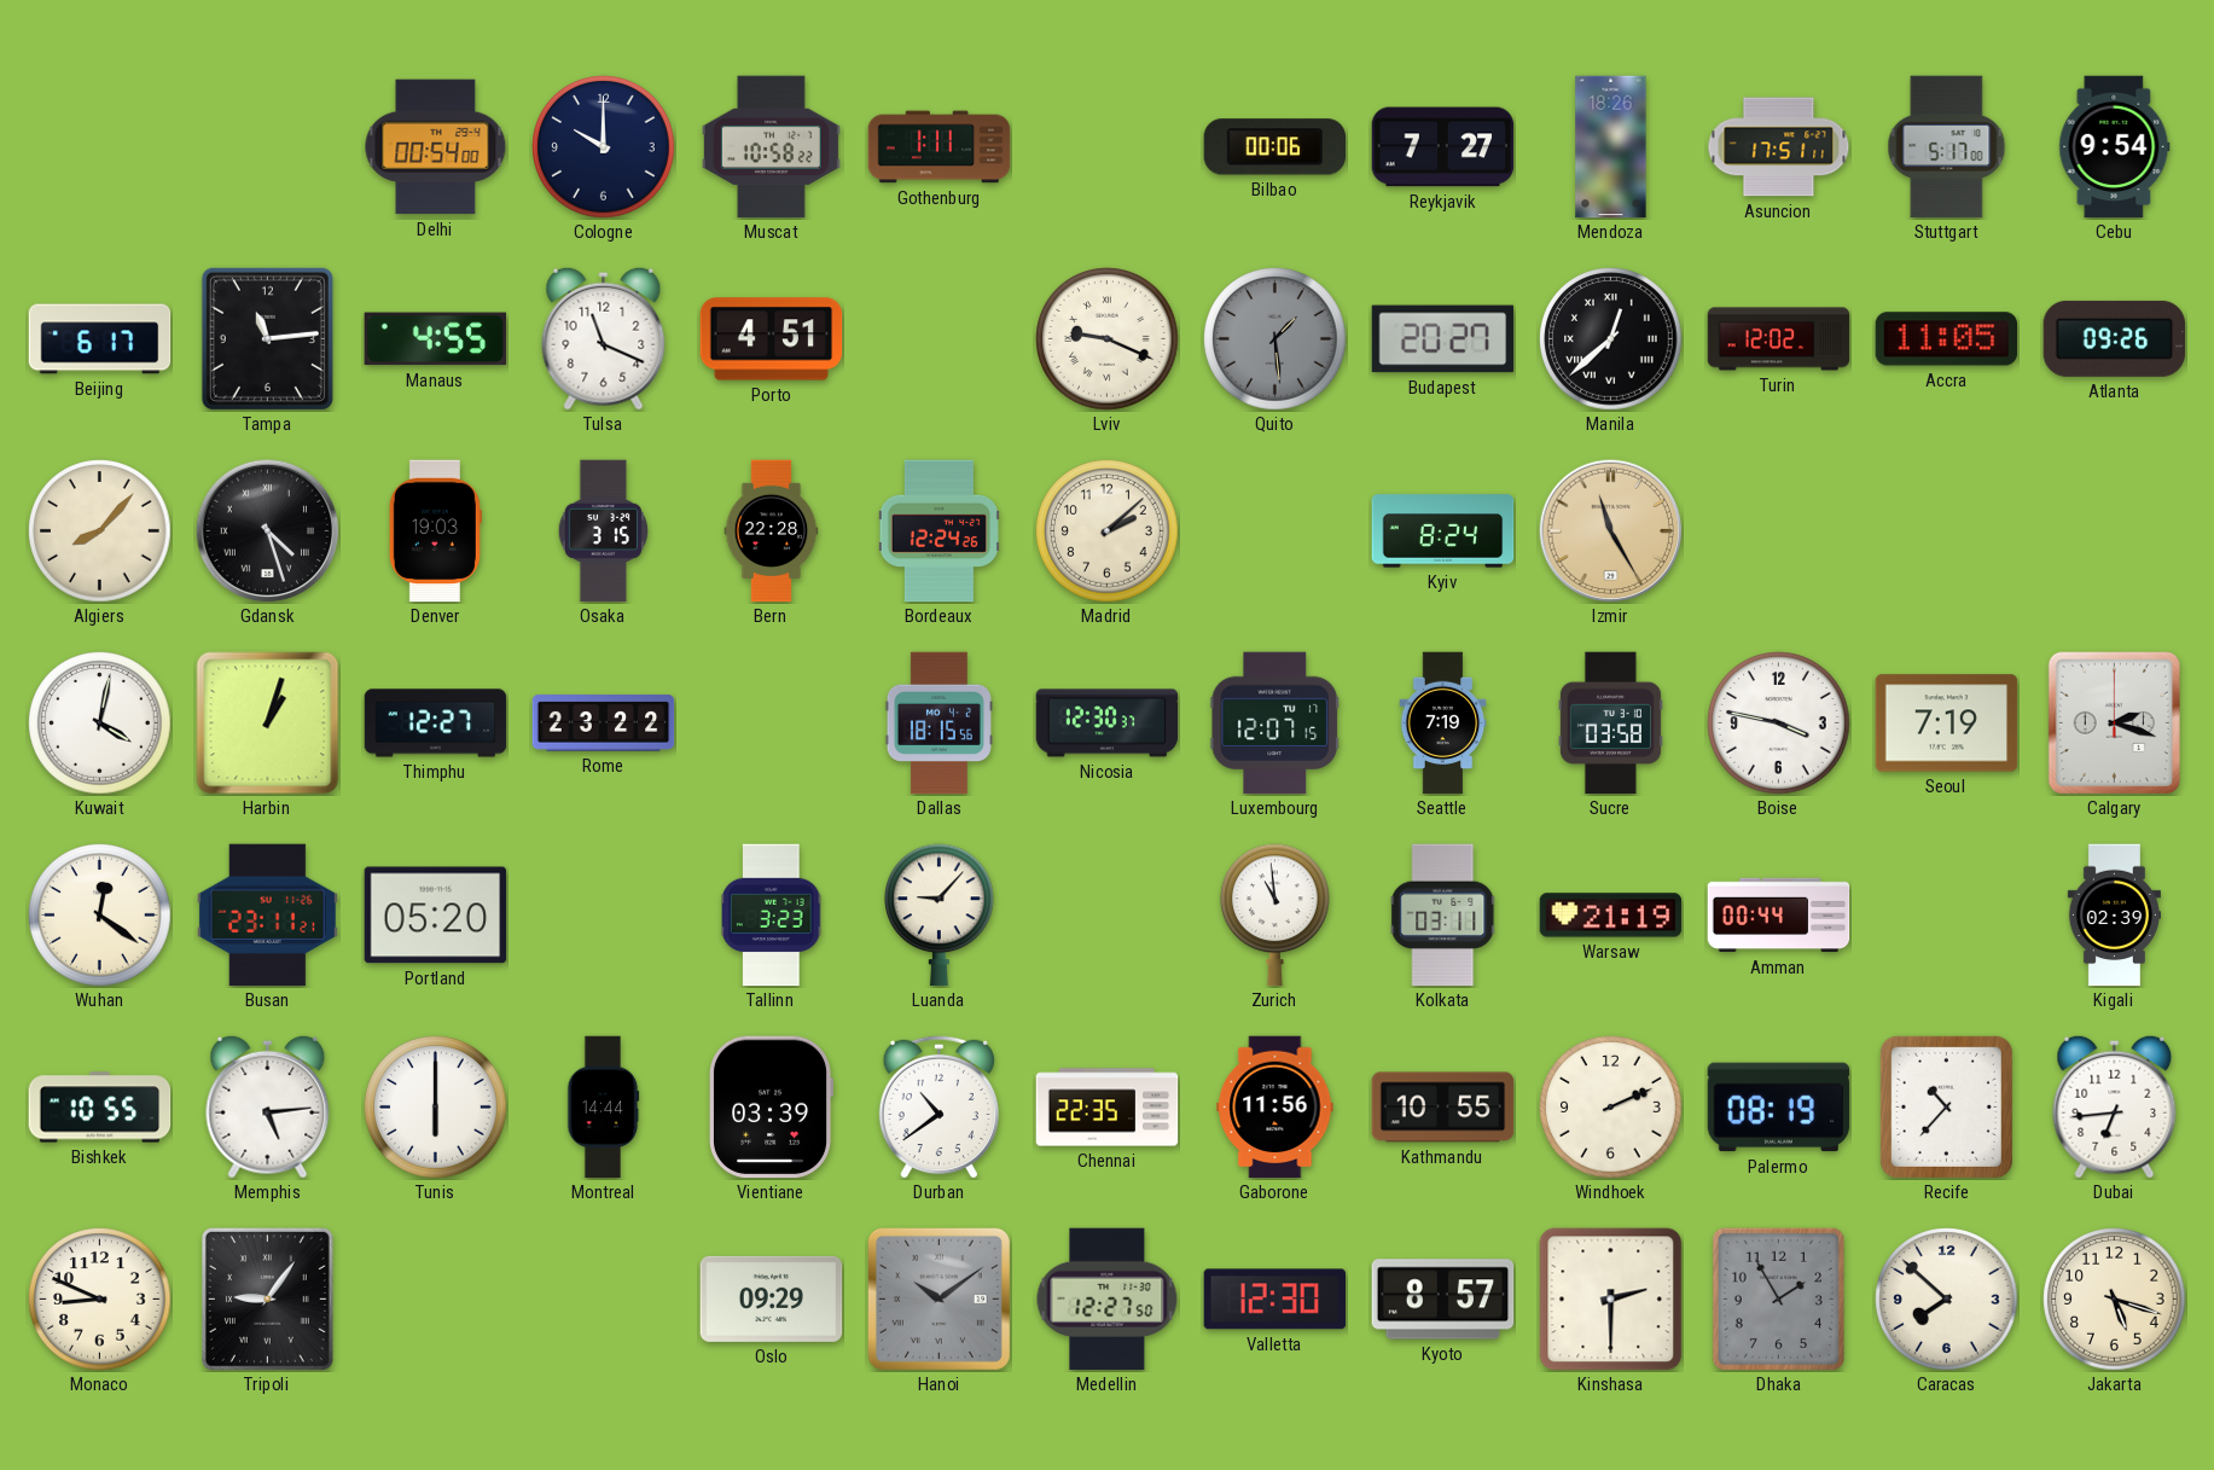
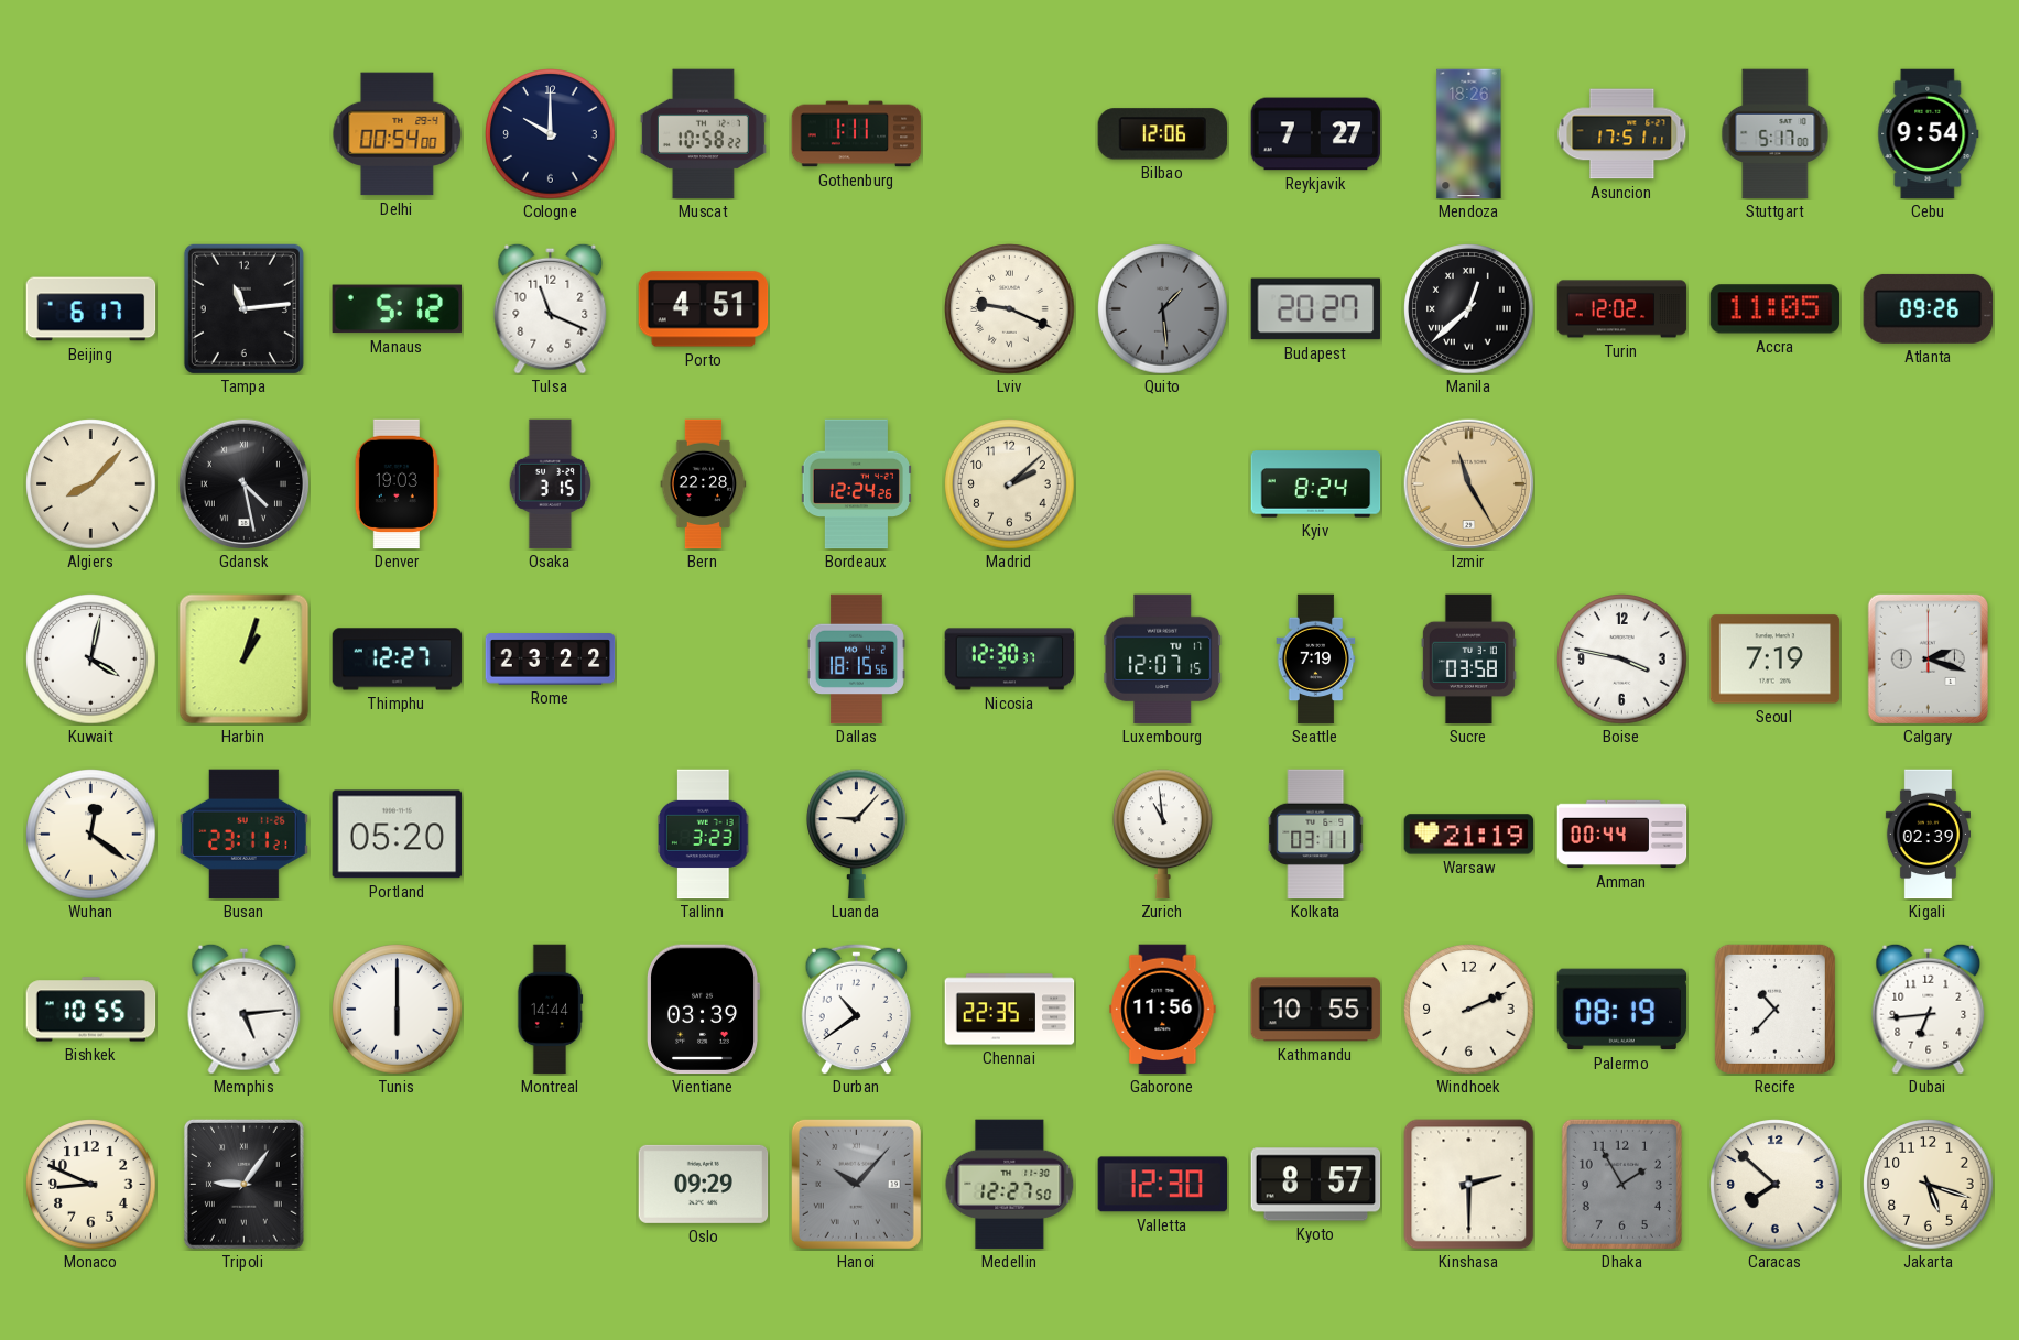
Bilbao: 00:06 -> 12:06 (1163, 134)
Manaus: 4:55 -> 5:12 (398, 309)
Gdansk: 4:27 -> 4:28 (243, 483)
Hanoi: 10:09 -> 10:07 (856, 1184)
